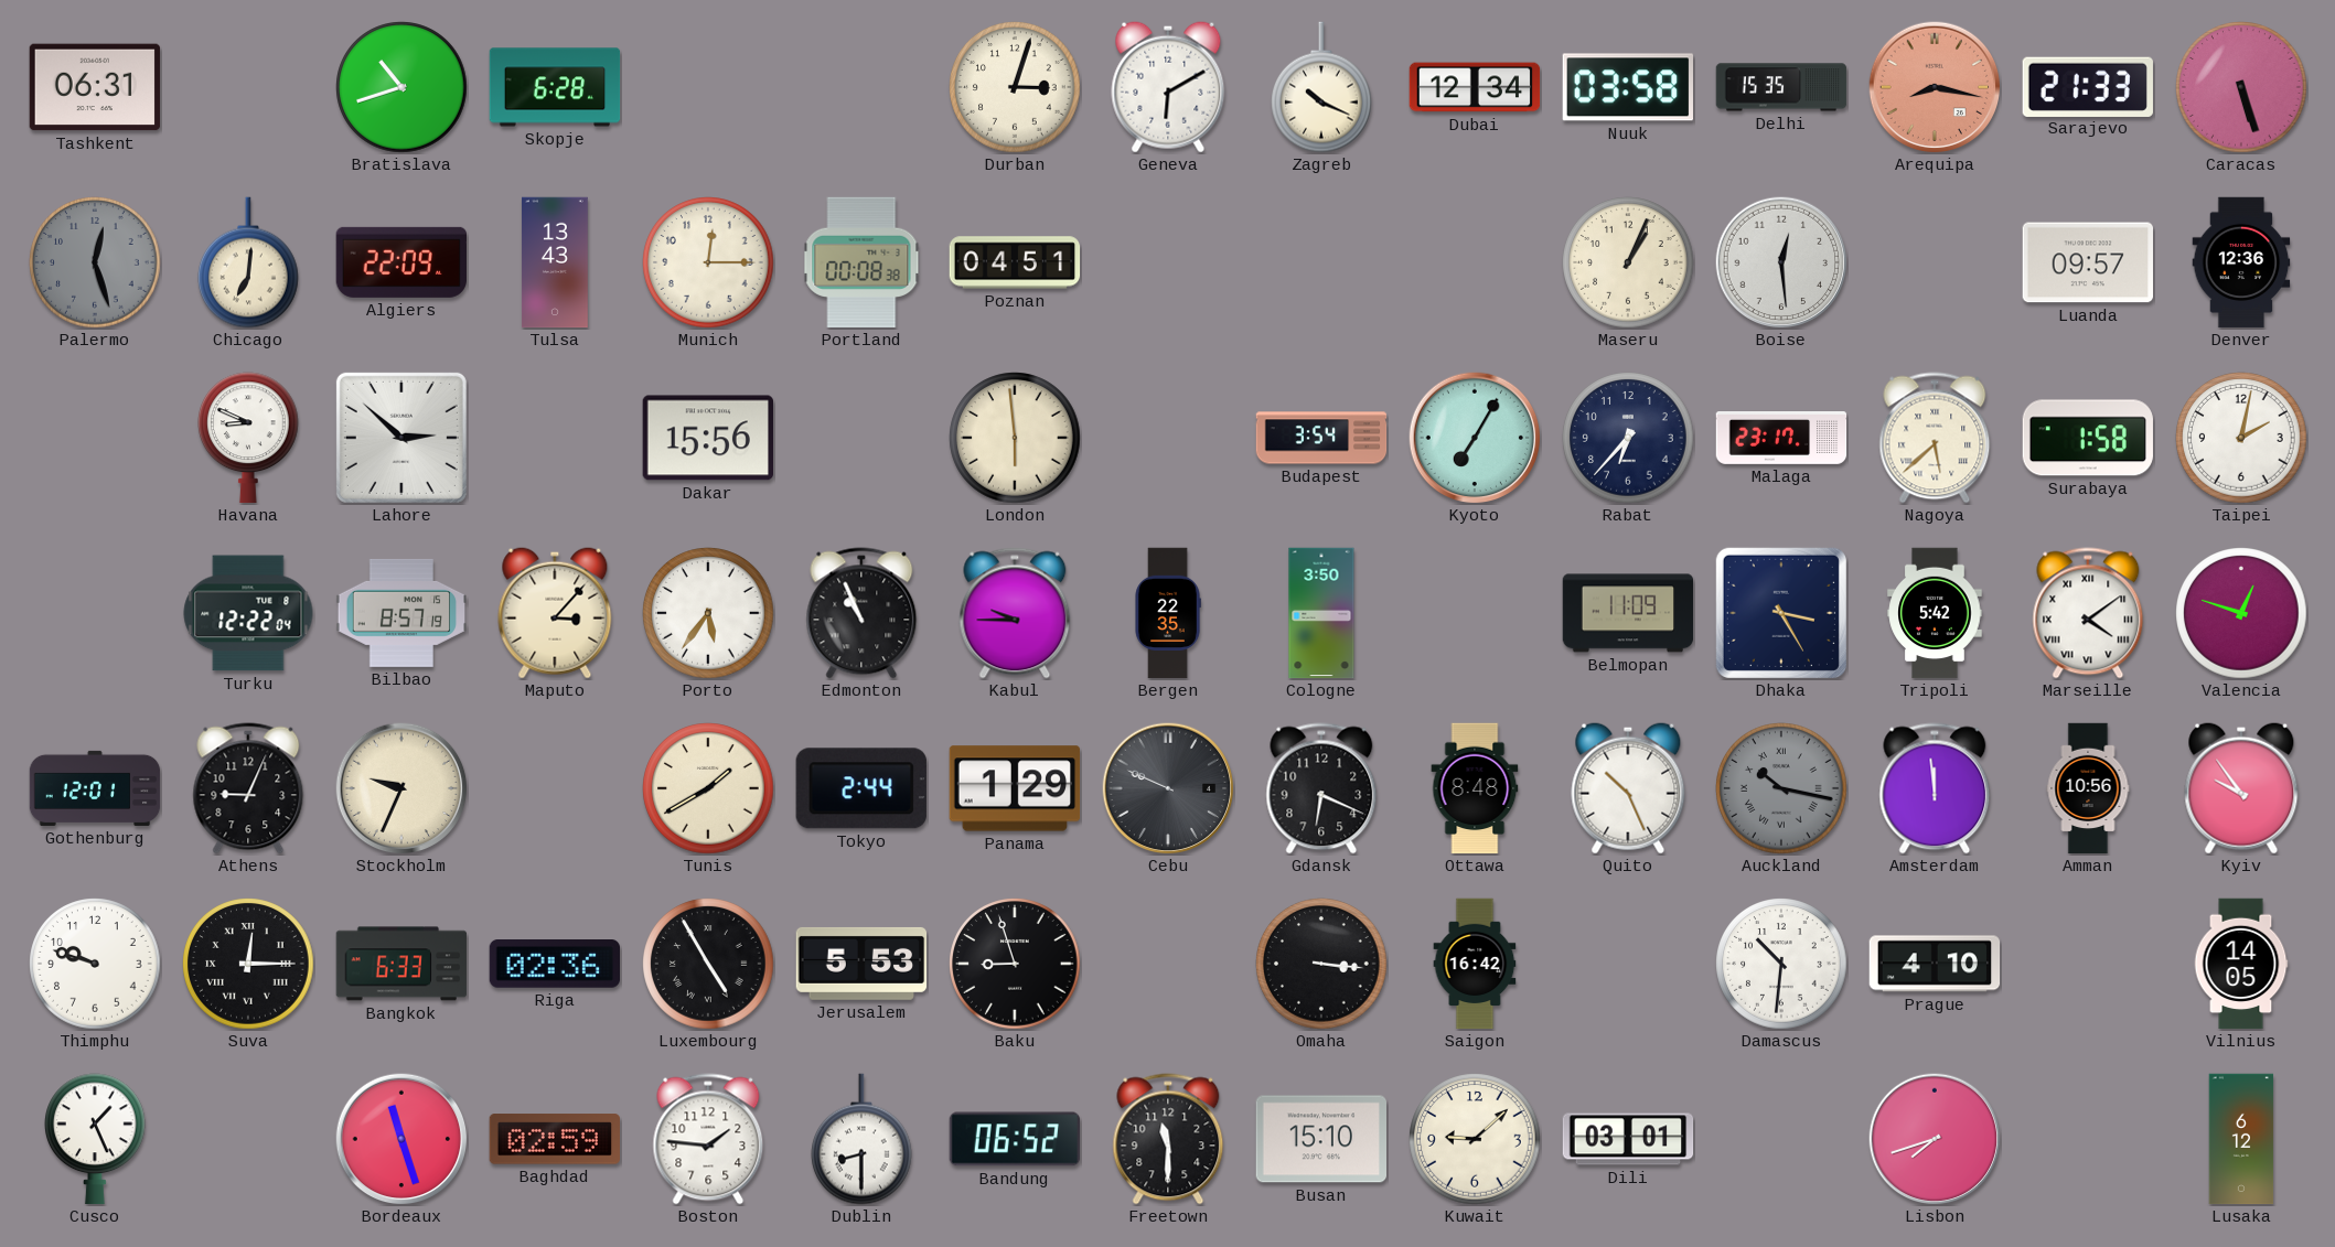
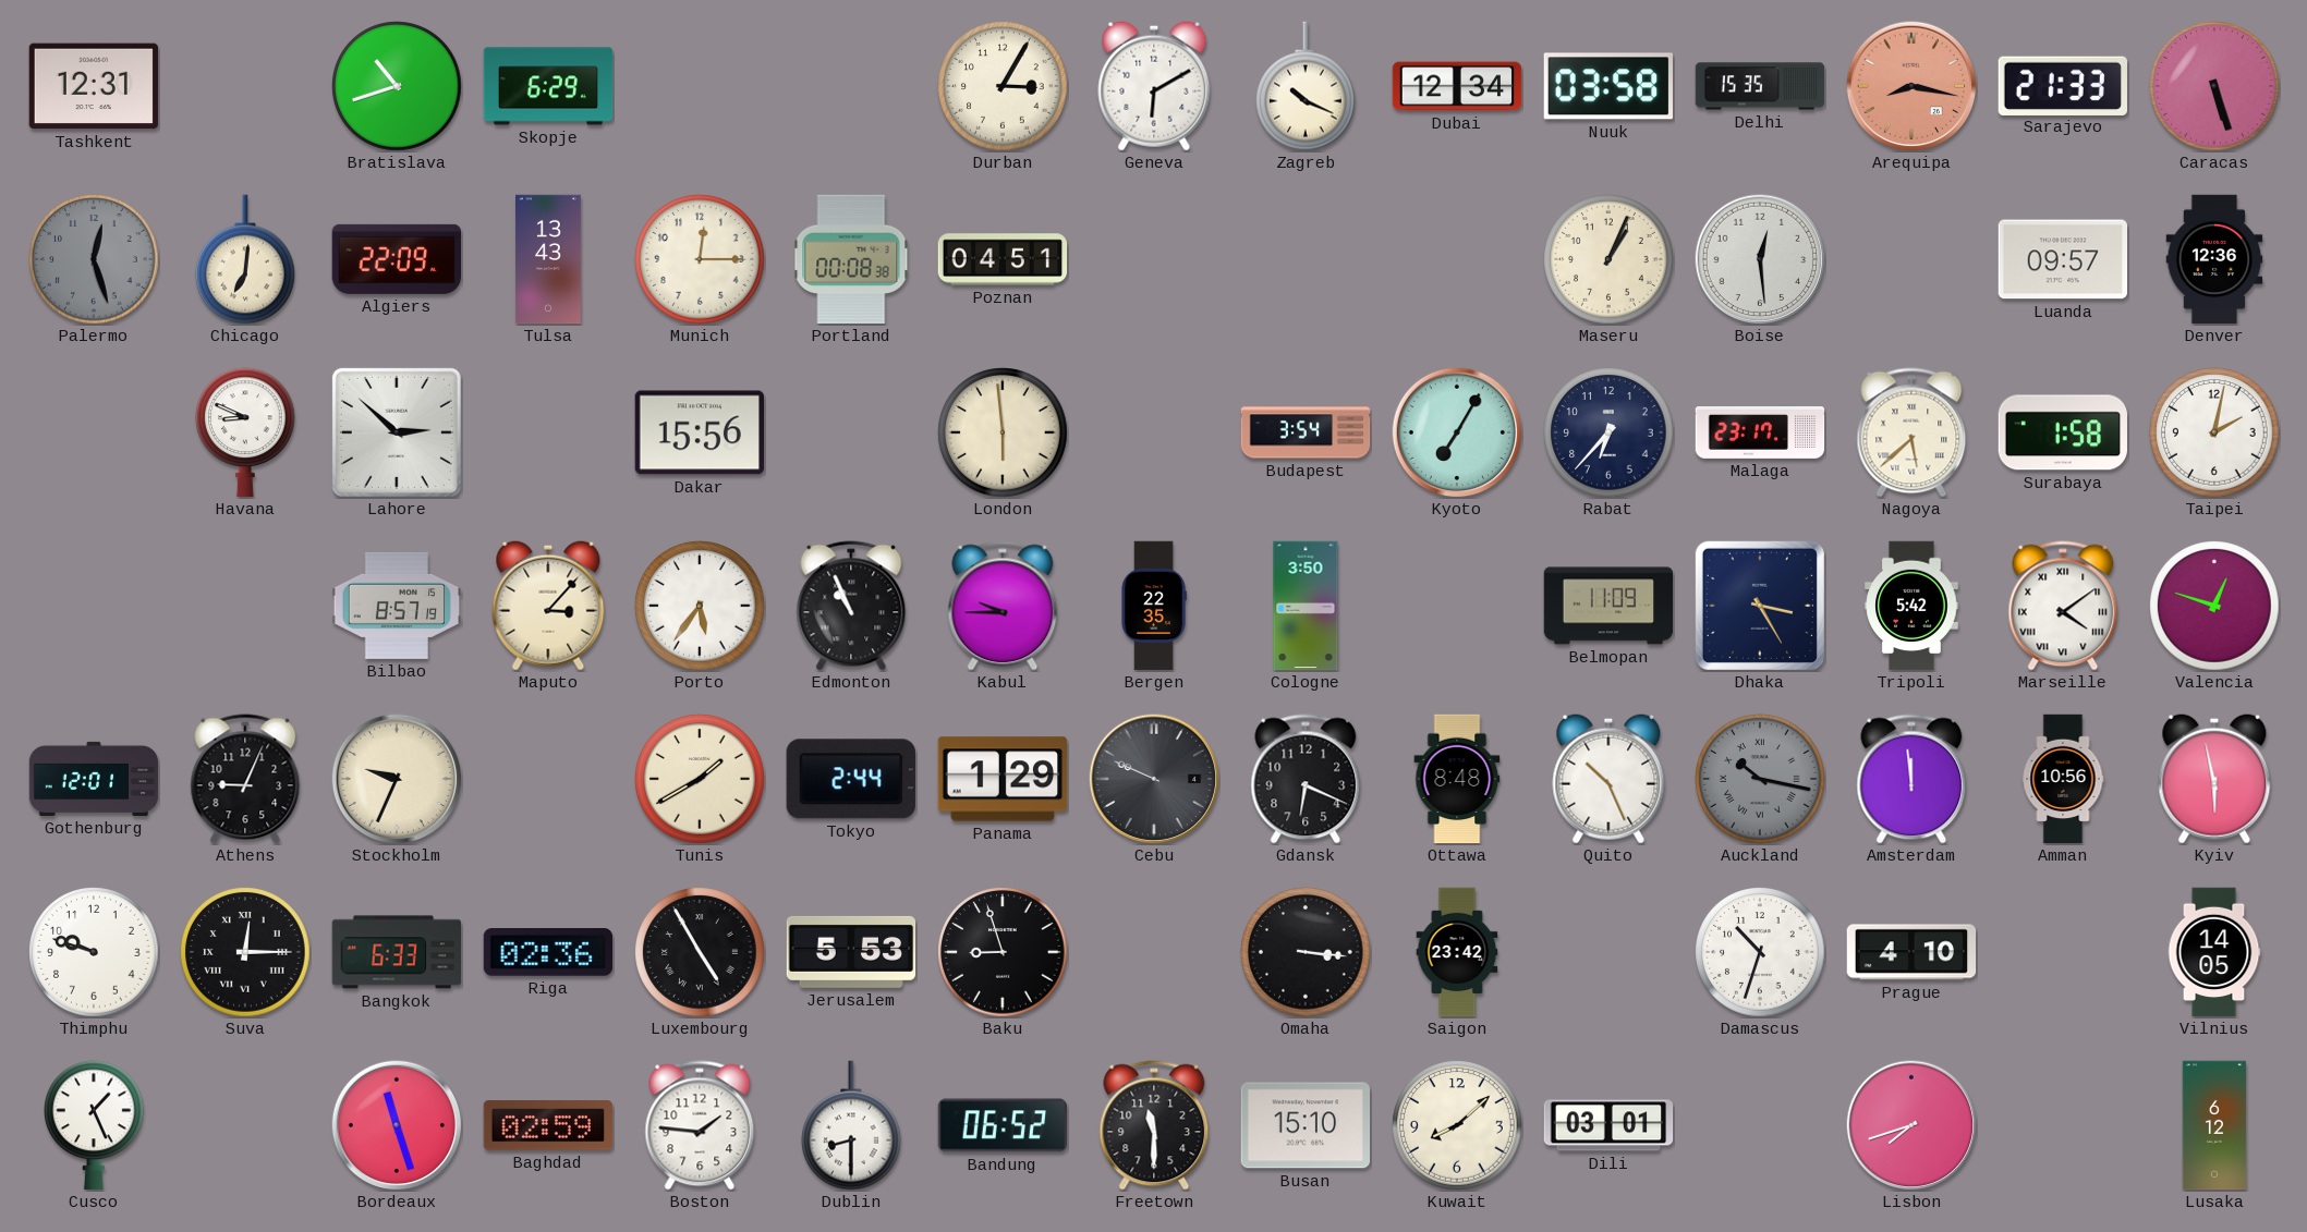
Tashkent: 06:31 -> 12:31 (94, 86)
Skopje: 6:28 -> 6:29 (548, 86)
Durban: 3:03 -> 3:05 (1003, 86)
Turku: 12:22 -> none (248, 613)
Kyiv: 9:54 -> 5:58 (2214, 779)
Saigon: 16:42 -> 23:42 (1457, 952)
Damascus: 10:31 -> 10:33 (1760, 952)
Kuwait: 9:08 -> 8:08 (1457, 1125)
